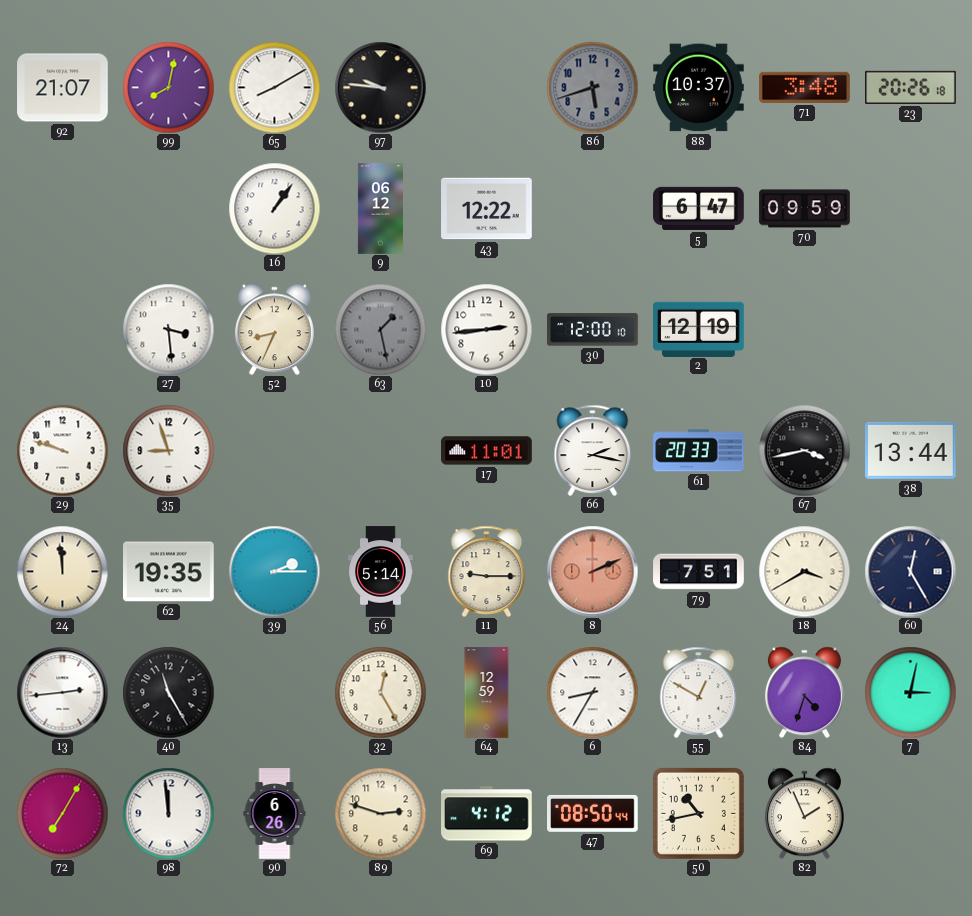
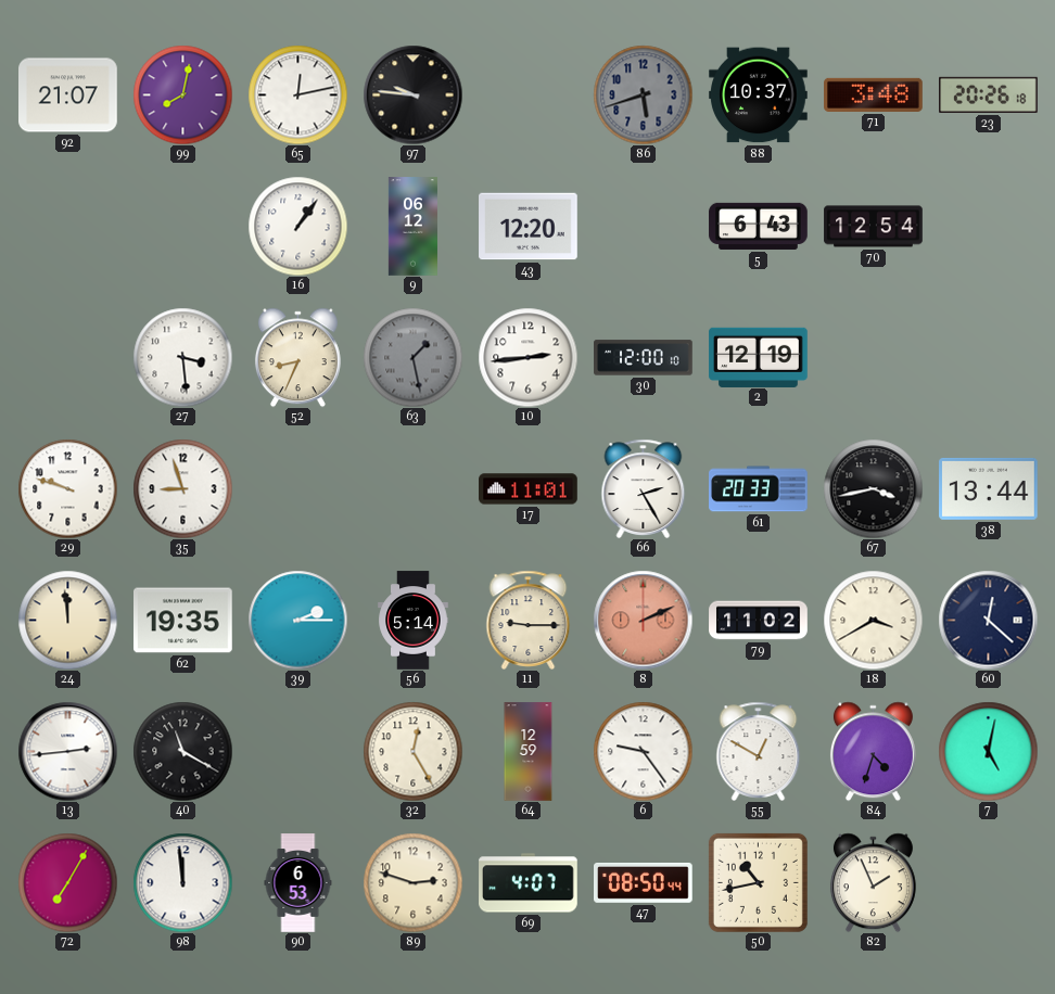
65: 8:10 -> 12:13 (297, 94)
43: 12:22 -> 12:20 (529, 227)
5: 6:47 -> 6:43 (759, 226)
70: 09:59 -> 12:54 (874, 227)
66: 2:17 -> 2:25 (644, 488)
79: 7:51 -> 11:02 (759, 621)
60: 12:25 -> 12:22 (988, 620)
40: 11:25 -> 11:20 (182, 751)
6: 8:35 -> 9:24 (643, 751)
7: 3:02 -> 5:02 (988, 751)
90: 6:26 -> 6:53 (298, 883)
69: 4:12 -> 4:07 (529, 883)
